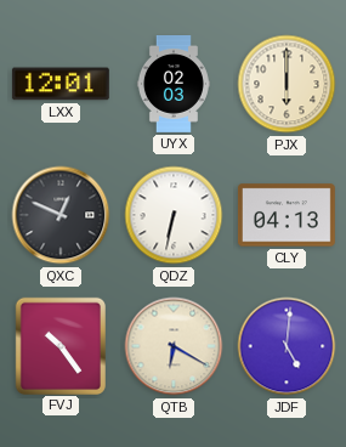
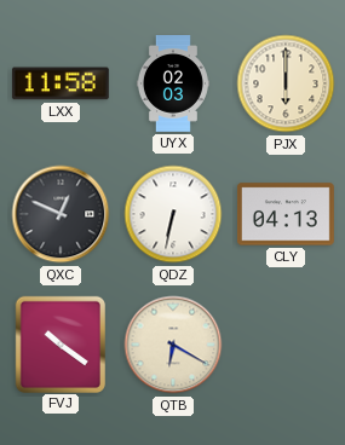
LXX: 12:01 -> 11:58 (61, 83)
FVJ: 10:24 -> 10:21 (59, 343)
JDF: 5:01 -> none (287, 346)
